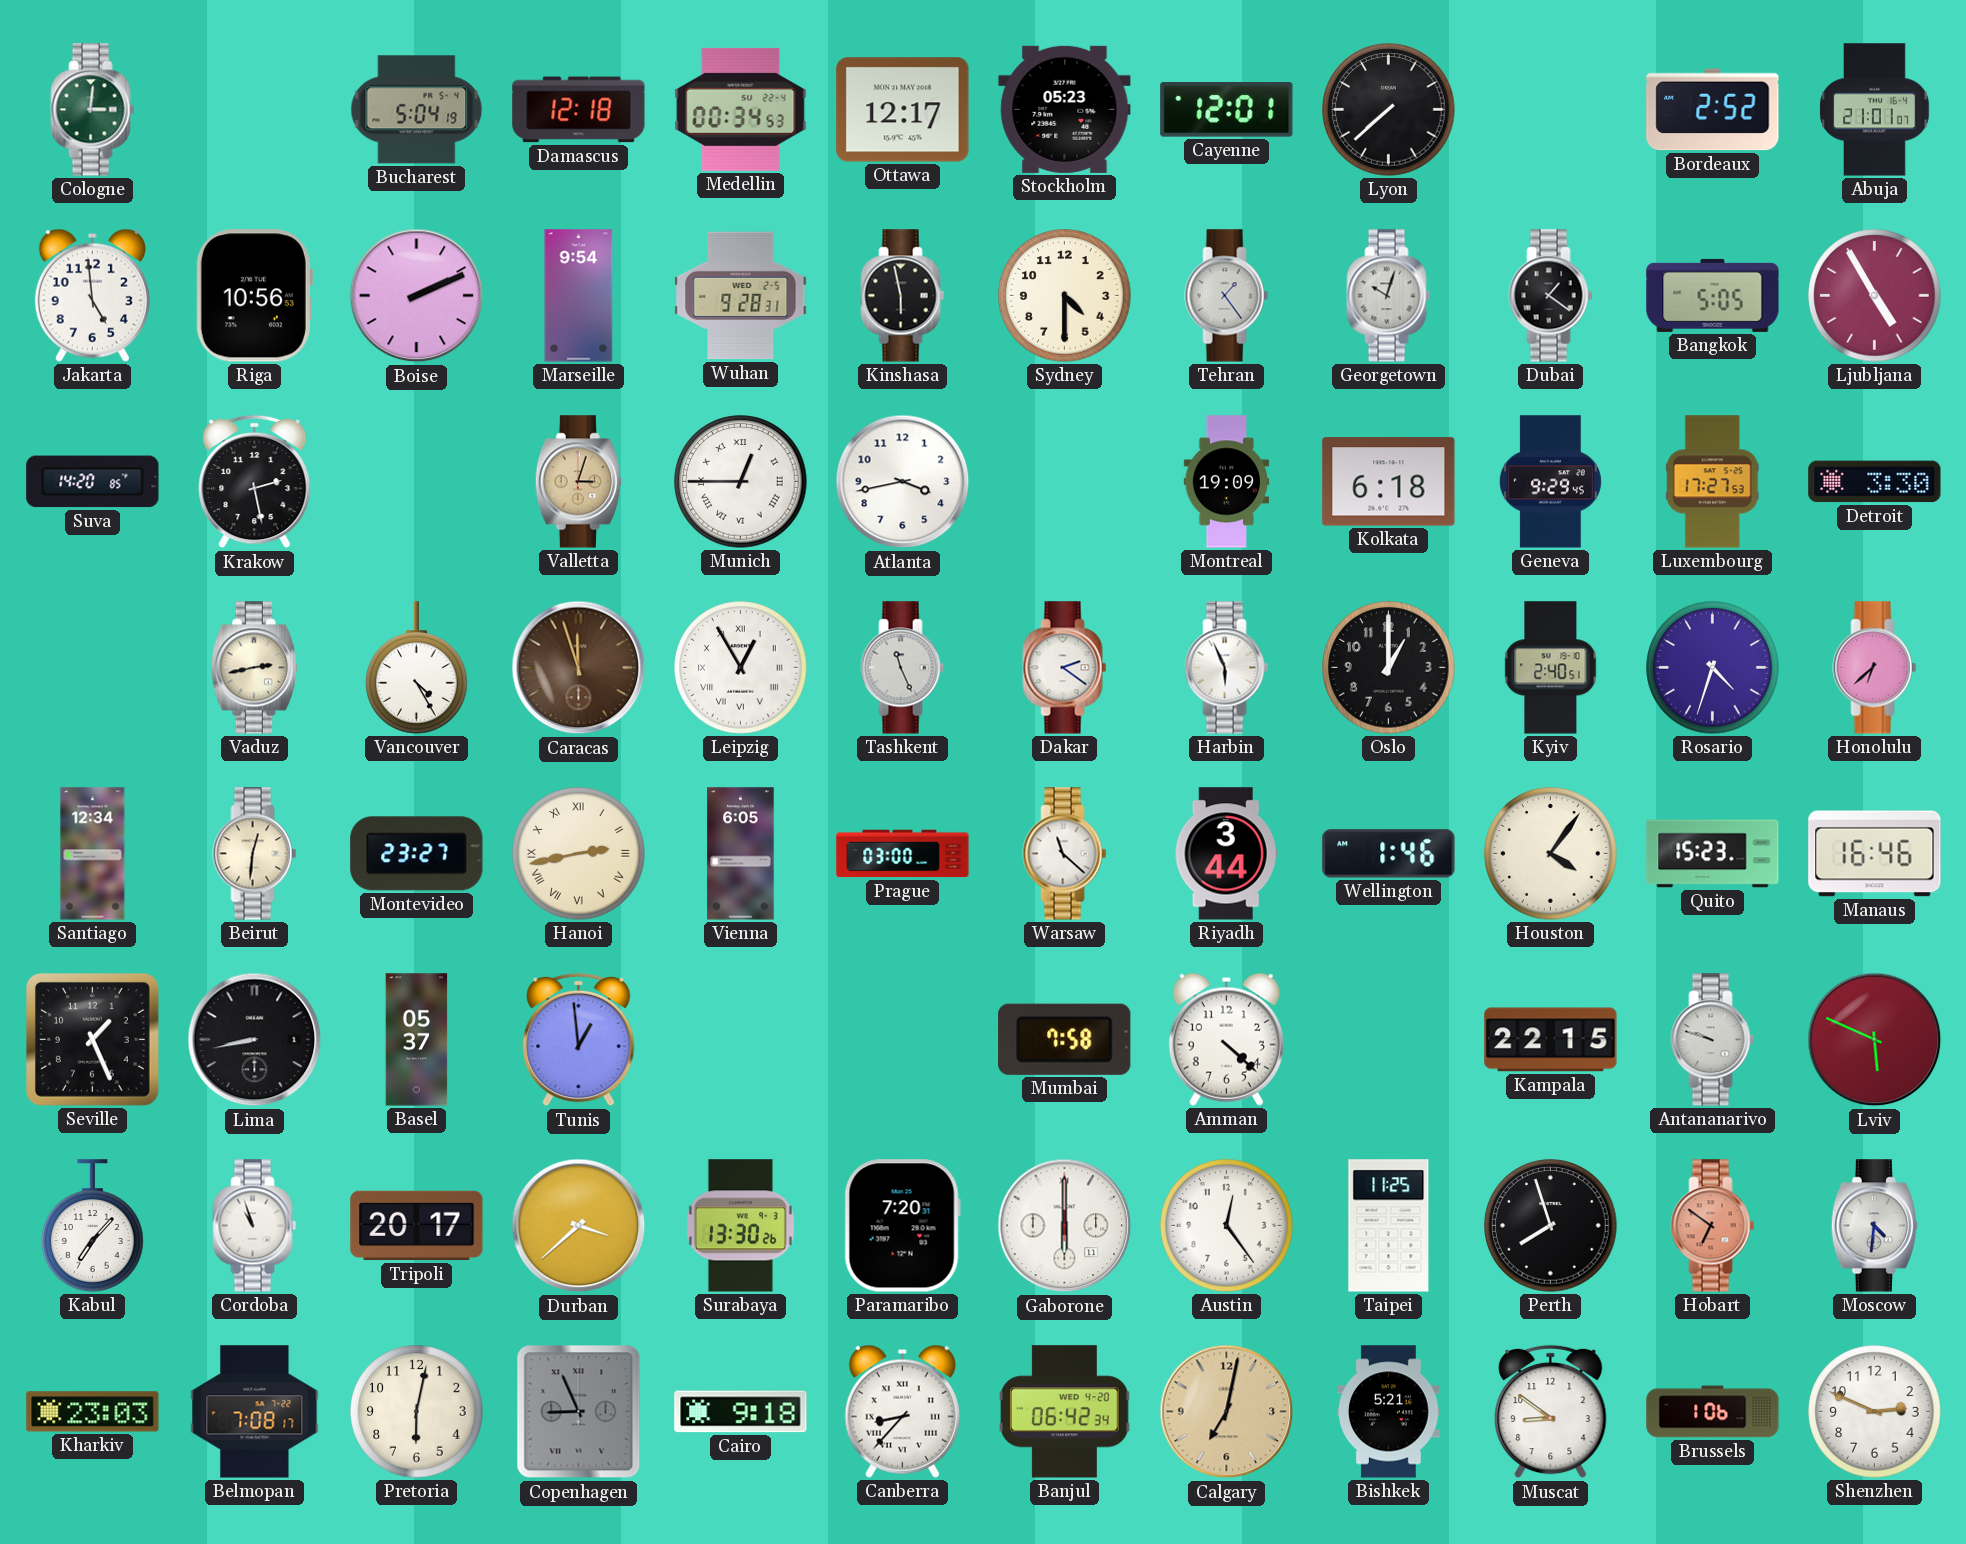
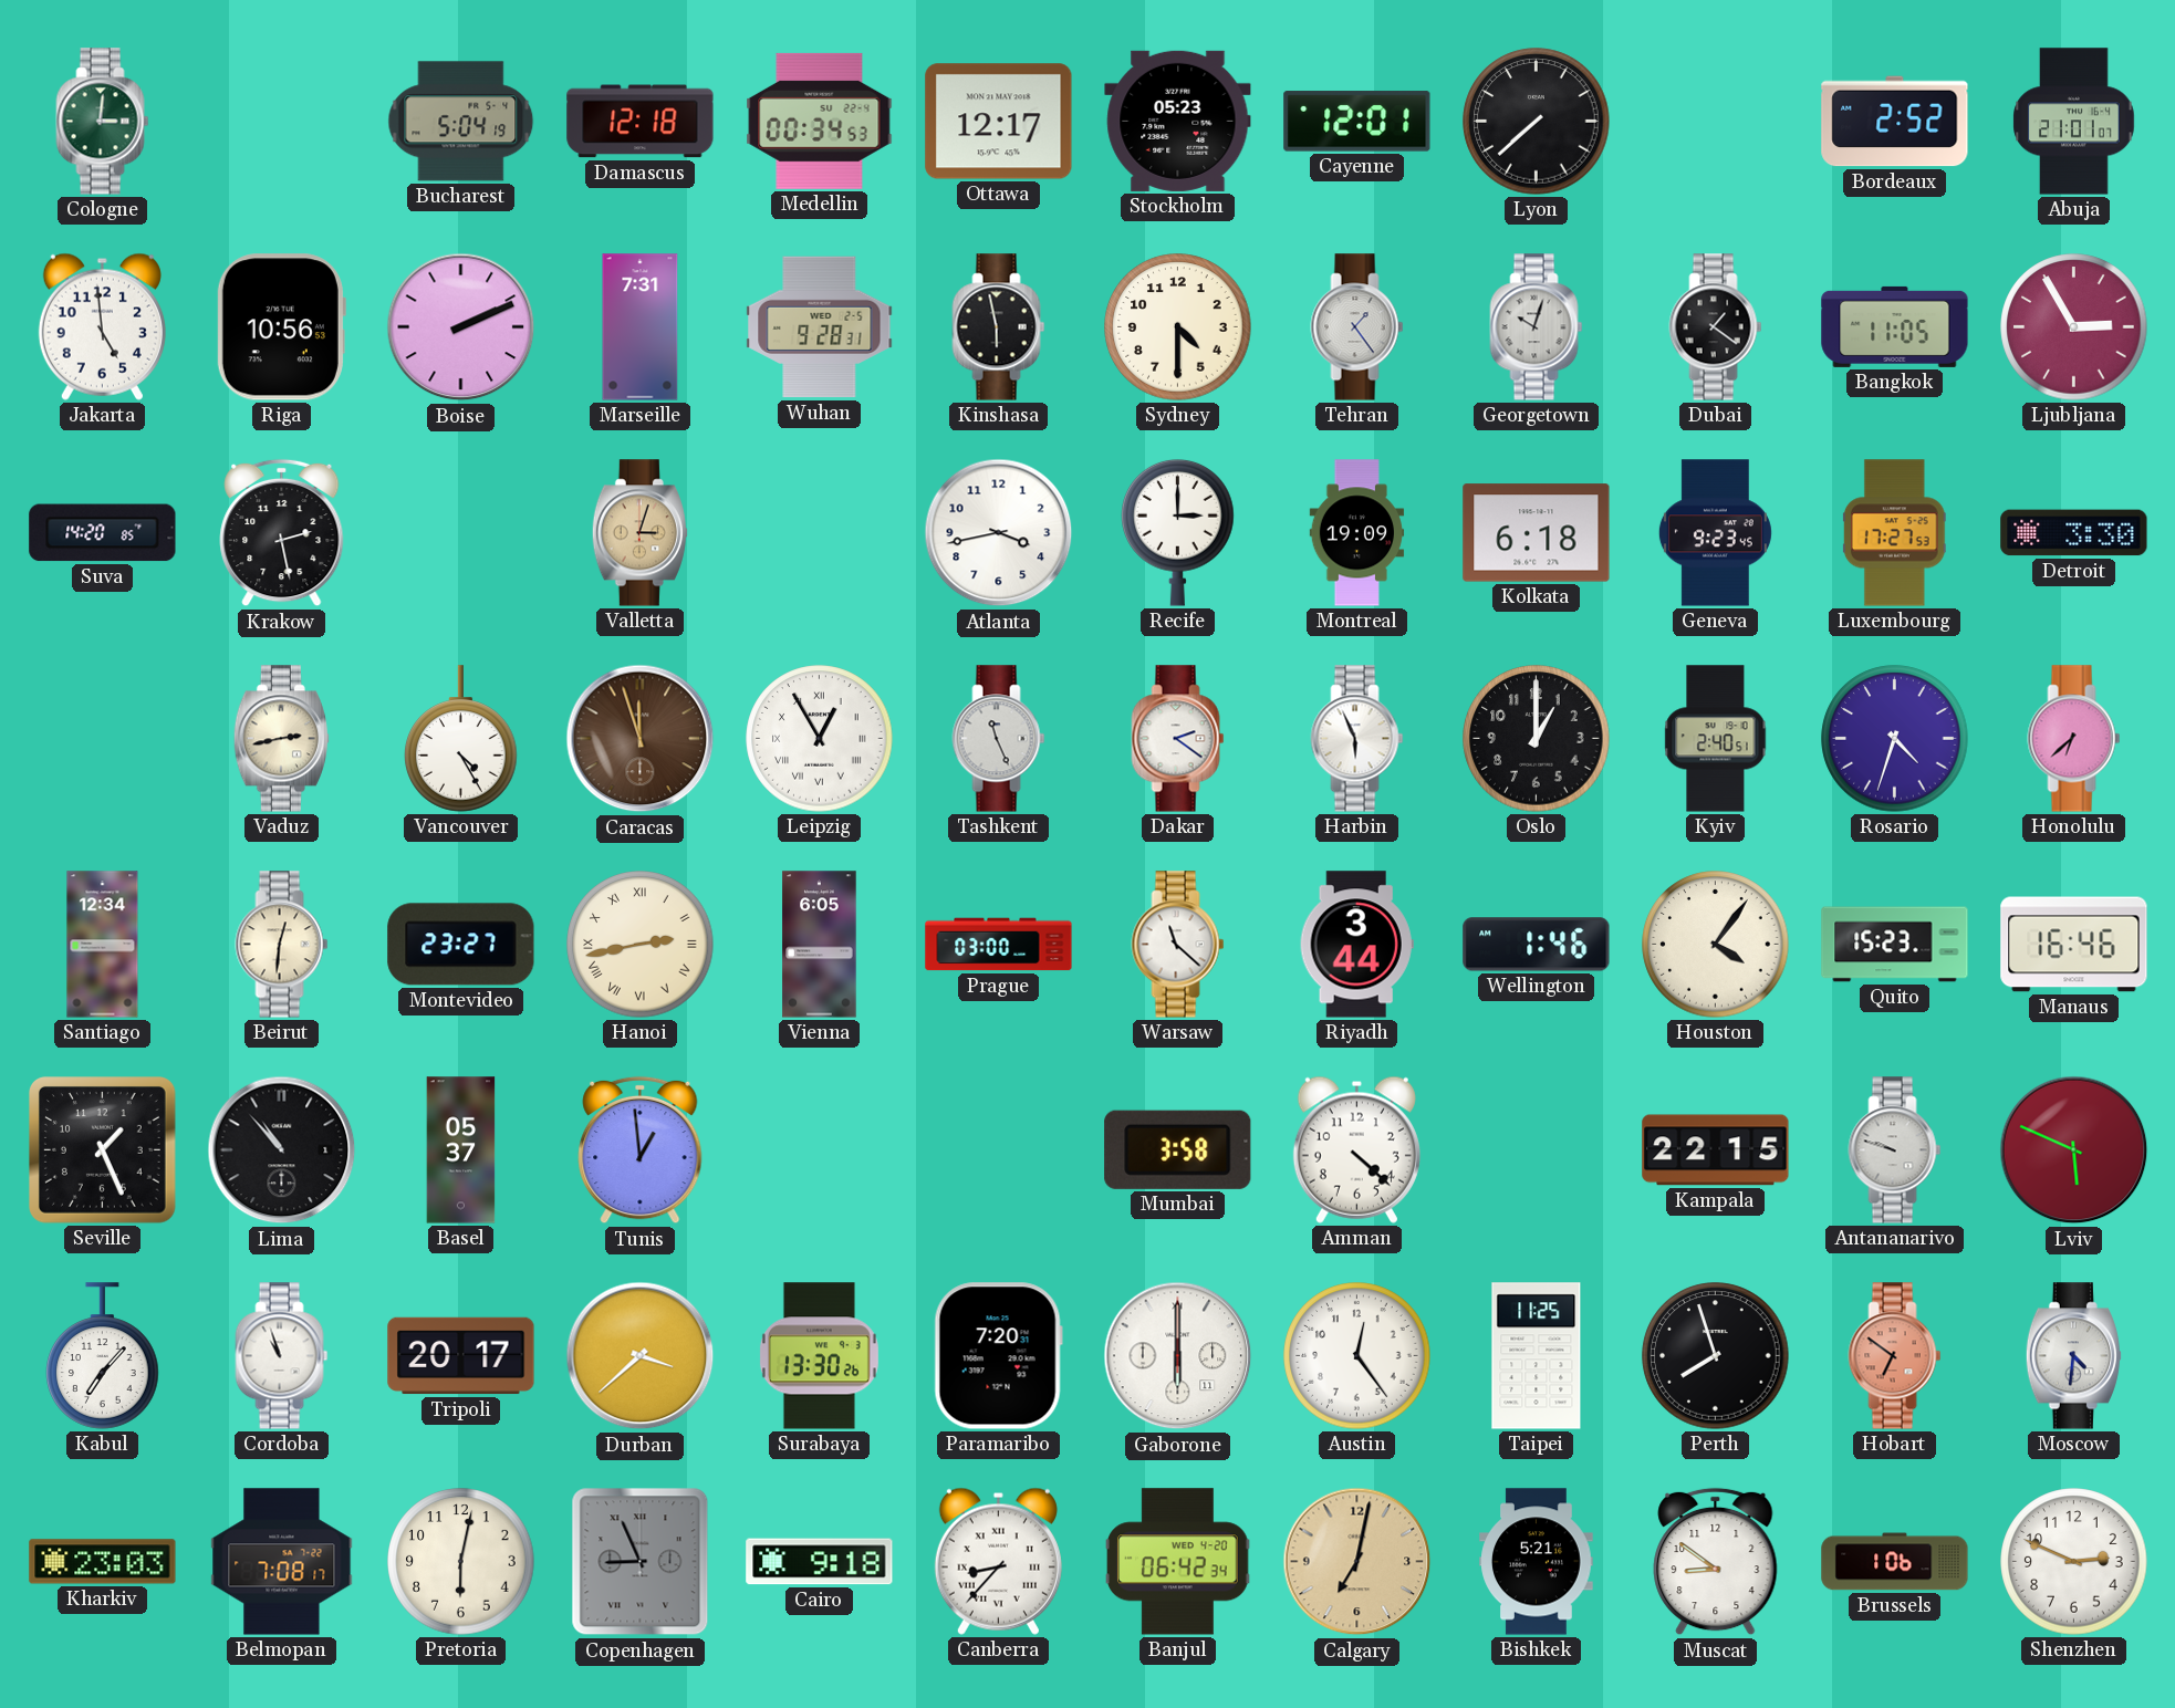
Marseille: 9:54 -> 7:31 (641, 327)
Bangkok: 5:05 -> 11:05 (1895, 326)
Ljubljana: 4:55 -> 2:55 (2074, 327)
Munich: 12:45 -> none (741, 482)
Recife: none -> 3:00 (1178, 532)
Geneva: 9:29 -> 9:23 (1715, 533)
Lima: 8:43 -> 10:53 (282, 1150)
Mumbai: 7:58 -> 3:58 (1178, 1149)
